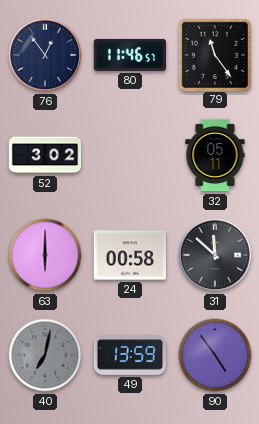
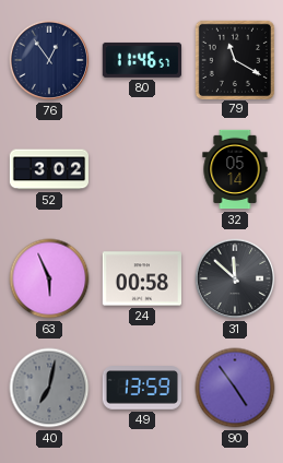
79: 11:24 -> 11:20 (234, 59)
32: 05:11 -> 05:14 (235, 169)
63: 6:00 -> 5:56 (49, 278)
